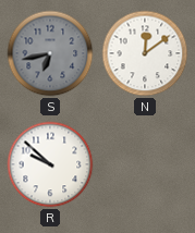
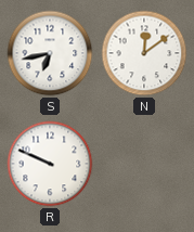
S dial: grey -> white (50, 53)
R: 9:52 -> 9:49 (50, 164)
